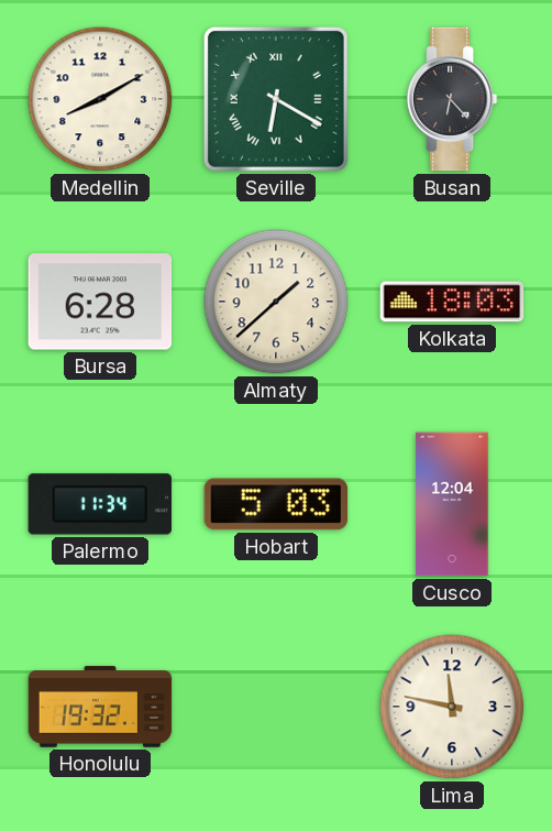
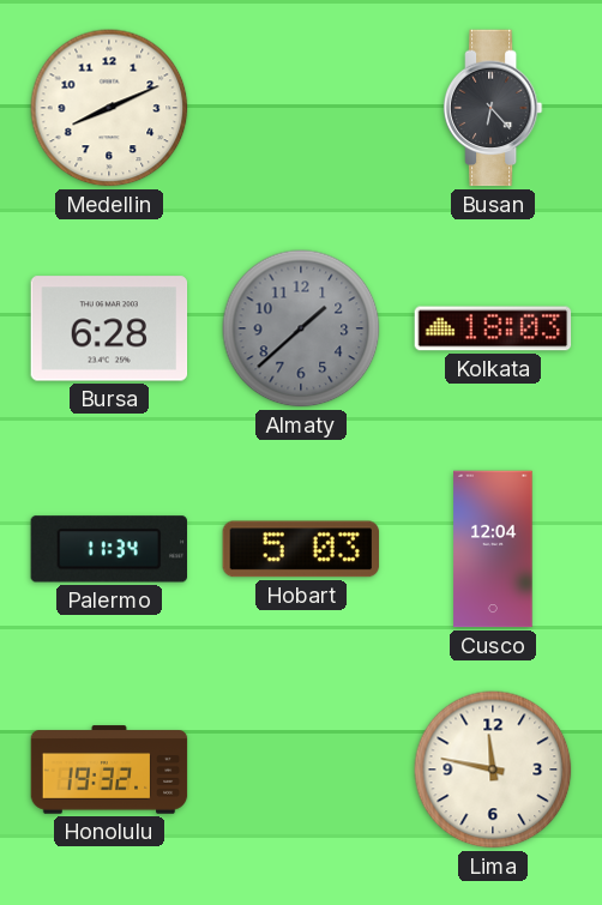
Medellin: 8:10 -> 8:11 (109, 108)
Seville: 6:20 -> none (276, 99)
Almaty dial: cream -> grey (301, 328)
